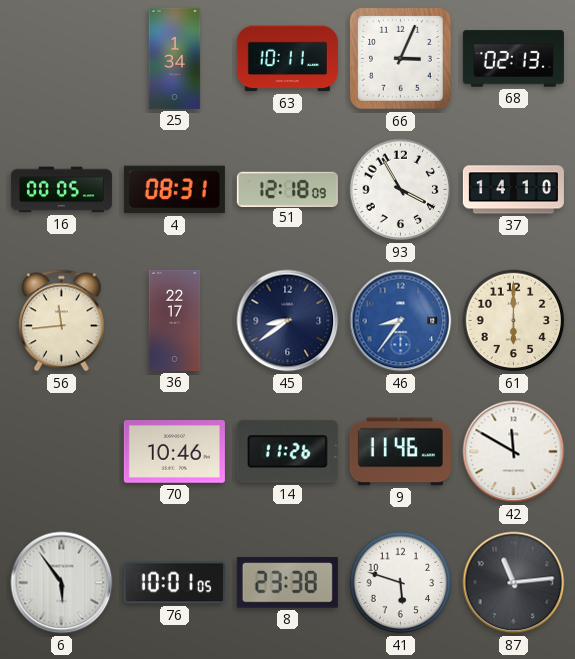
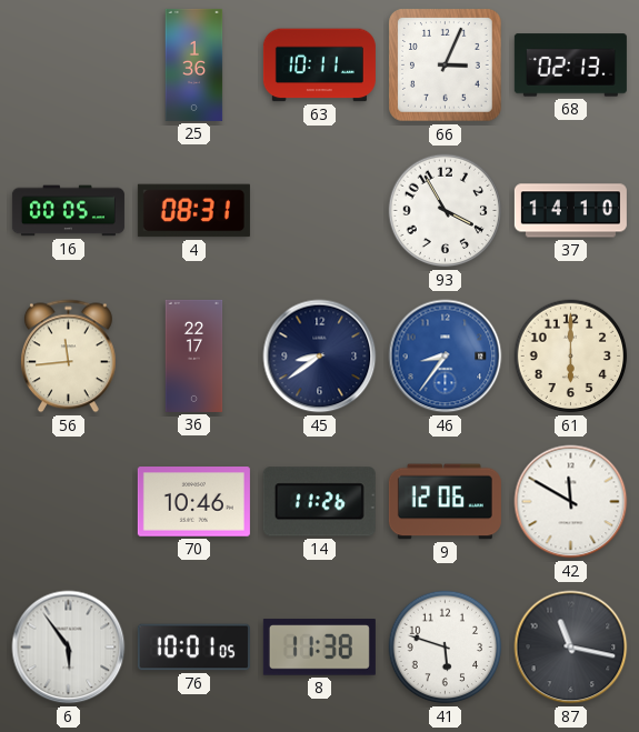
25: 1:34 -> 1:36 (194, 64)
51: 12:18 -> none (287, 189)
9: 11:46 -> 12:06 (445, 502)
8: 23:38 -> 11:38 (319, 648)
87: 11:14 -> 11:17 (571, 648)
